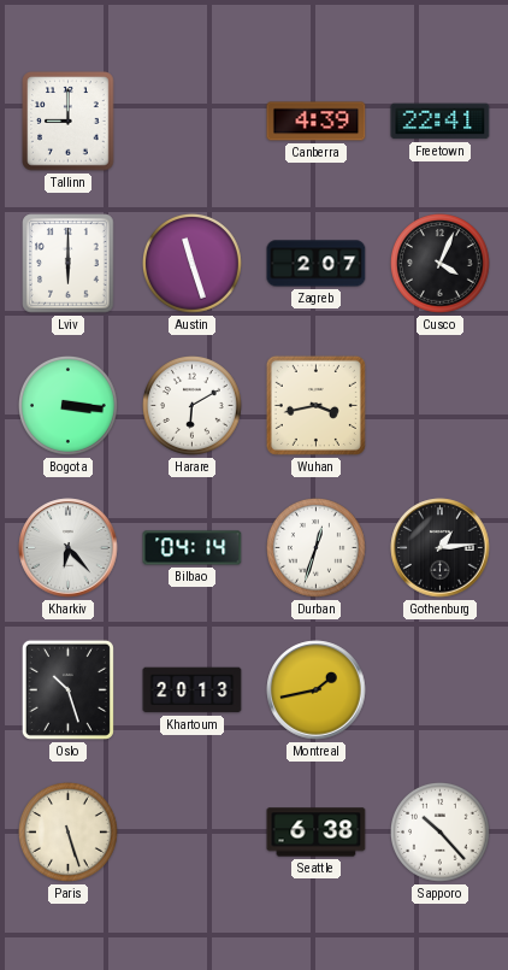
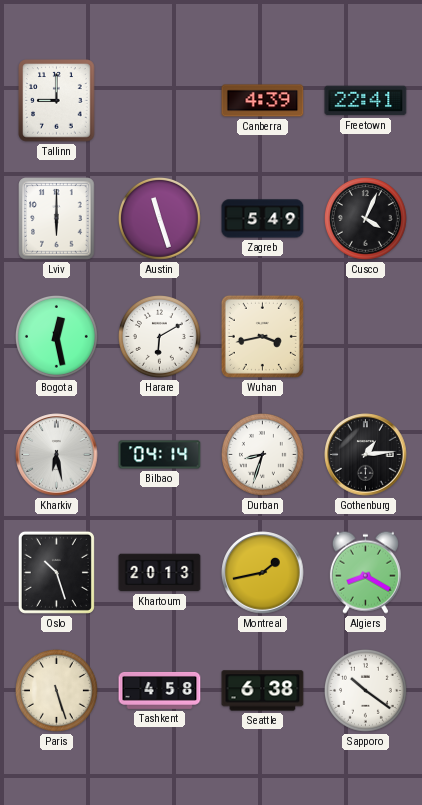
Zagreb: 2:07 -> 5:49 (263, 219)
Bogota: 3:16 -> 12:28 (57, 337)
Kharkiv: 6:23 -> 6:28 (57, 455)
Durban: 12:33 -> 8:33 (263, 455)
Algiers: none -> 8:20 (365, 572)
Tashkent: none -> 4:58 (160, 691)
Sapporo: 10:23 -> 10:21 (366, 691)
